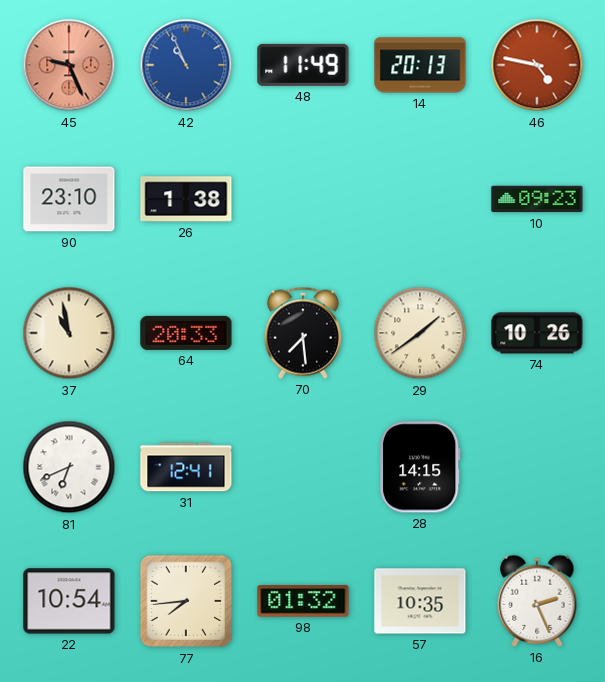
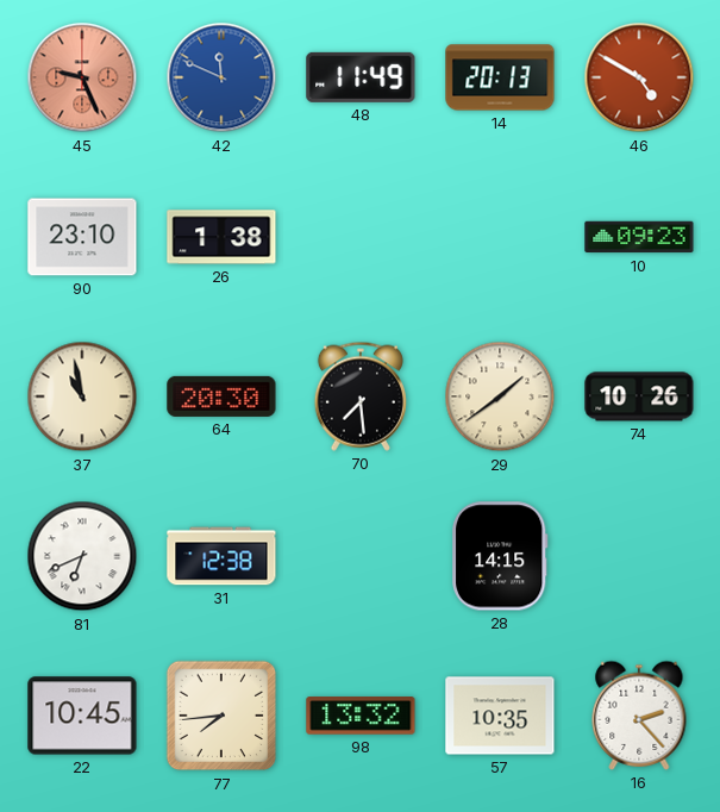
42: 10:56 -> 11:49 (221, 77)
46: 4:47 -> 4:50 (639, 77)
64: 20:33 -> 20:30 (221, 396)
31: 12:41 -> 12:38 (221, 556)
22: 10:54 -> 10:45 (82, 716)
98: 01:32 -> 13:32 (361, 716)
16: 2:26 -> 2:23 (639, 716)
